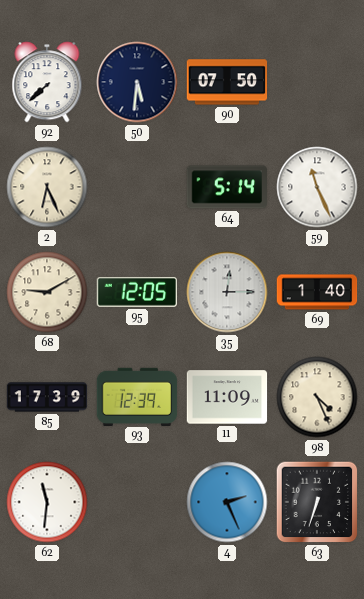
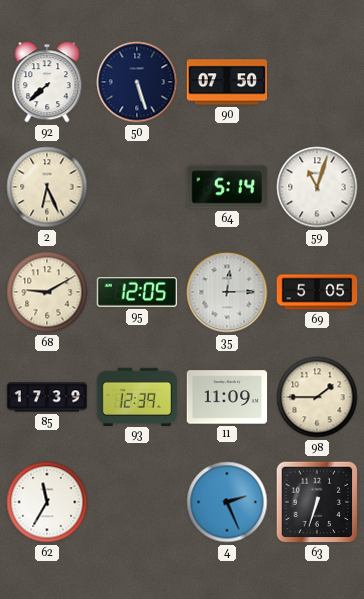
50: 5:31 -> 5:27 (137, 82)
59: 11:26 -> 11:03 (317, 187)
69: 1:40 -> 5:05 (317, 292)
98: 4:26 -> 1:45 (317, 397)
62: 11:31 -> 11:35 (47, 502)
